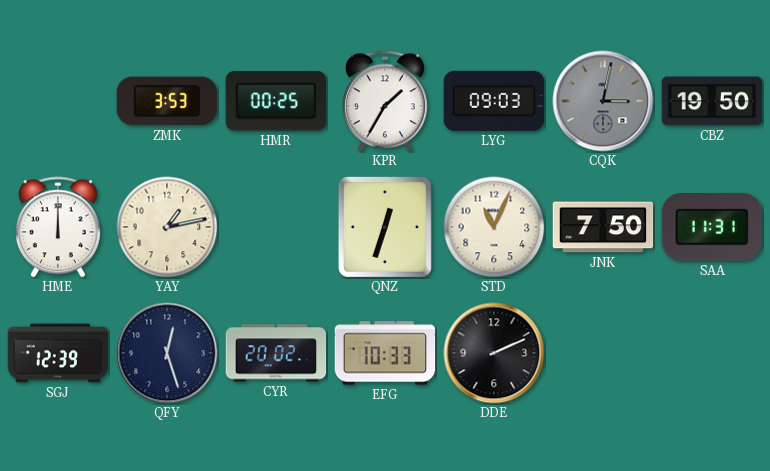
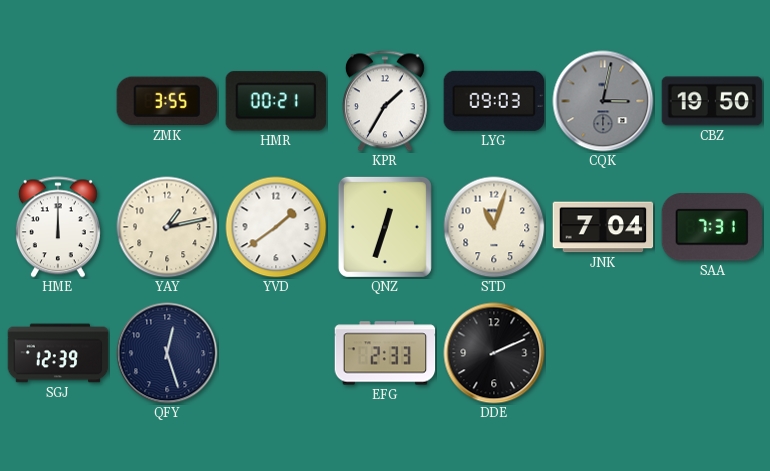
ZMK: 3:53 -> 3:55 (166, 101)
HMR: 00:25 -> 00:21 (275, 101)
YVD: none -> 1:39 (276, 227)
STD: 11:04 -> 11:03 (494, 227)
JNK: 7:50 -> 7:04 (603, 227)
SAA: 11:31 -> 7:31 (711, 227)
CYR: 20:02 -> none (276, 353)
EFG: 10:33 -> 2:33 (385, 353)
